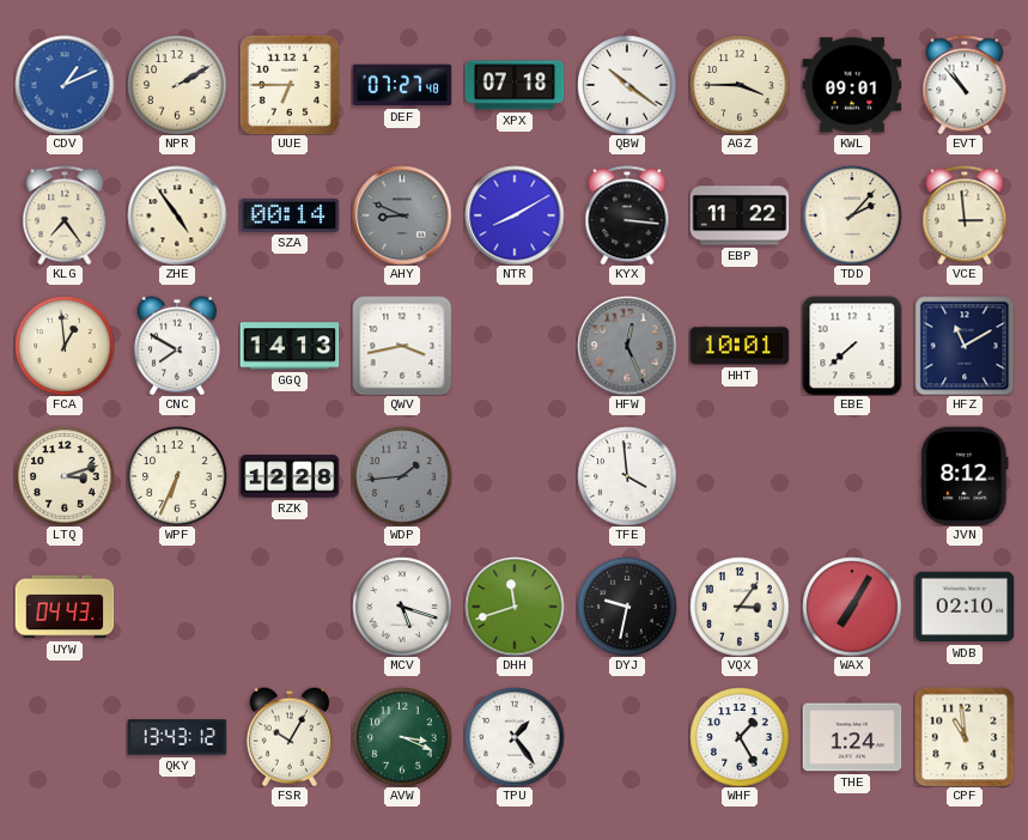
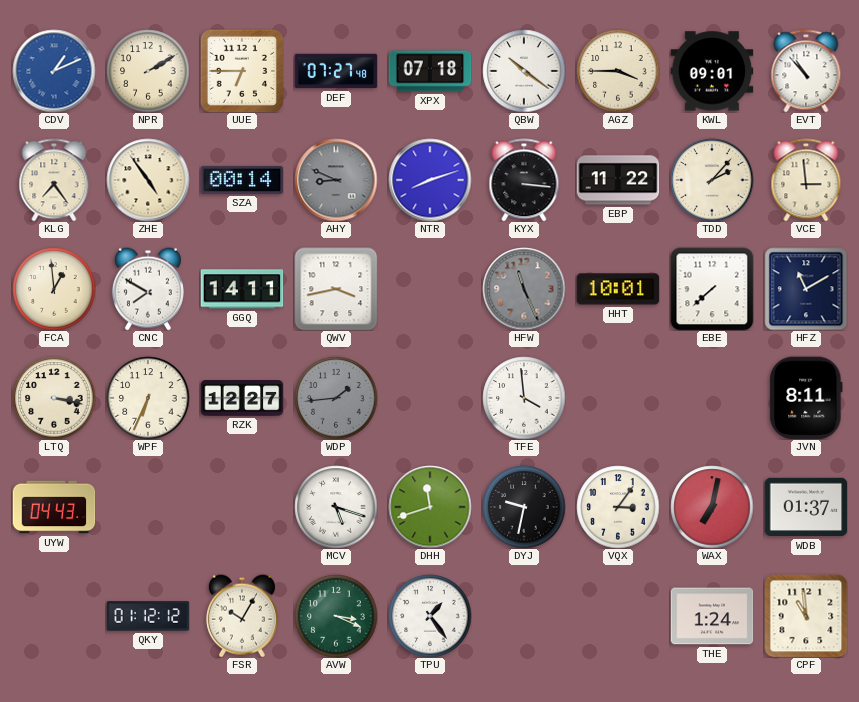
NTR: 8:10 -> 8:12 (430, 180)
GGQ: 14:13 -> 14:11 (242, 289)
HFW: 12:26 -> 11:26 (524, 289)
LTQ: 3:12 -> 3:17 (54, 398)
RZK: 12:28 -> 12:27 (242, 398)
JVN: 8:12 -> 8:11 (806, 398)
WAX: 7:05 -> 7:02 (712, 507)
WDB: 02:10 -> 01:37 (806, 507)
QKY: 13:43 -> 01:12 (148, 616)
WHF: 1:25 -> none (740, 737)
